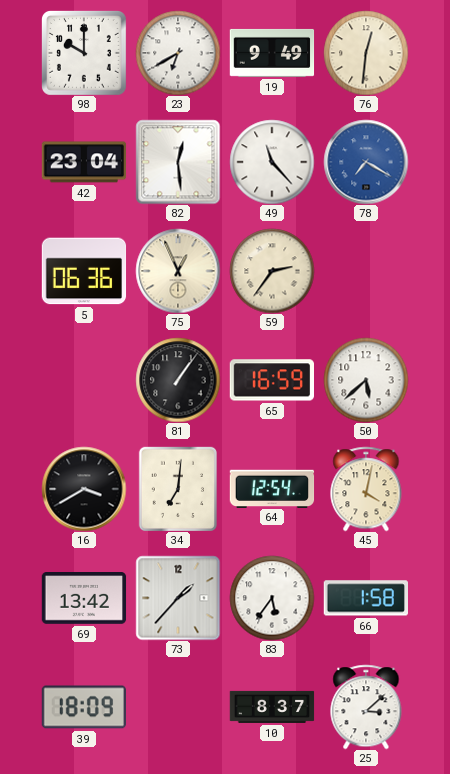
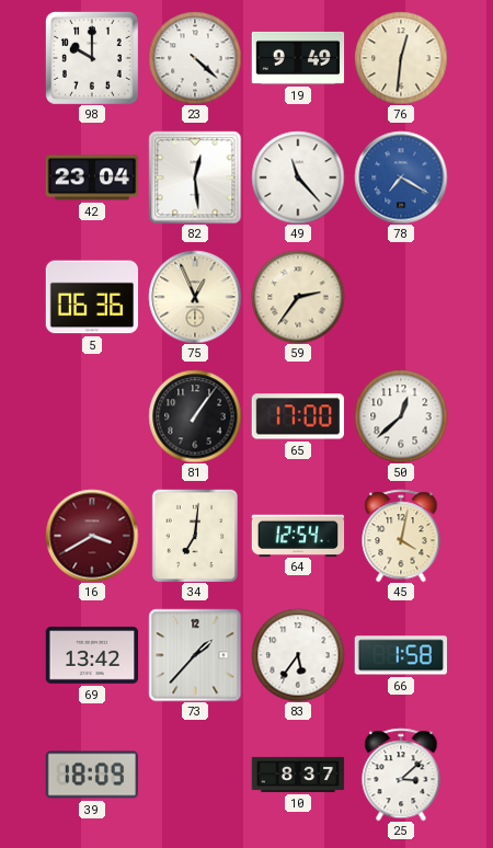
23: 6:40 -> 4:22 (195, 58)
65: 16:59 -> 17:00 (297, 416)
50: 5:38 -> 12:38 (401, 416)
16 dial: black -> burgundy (92, 536)
